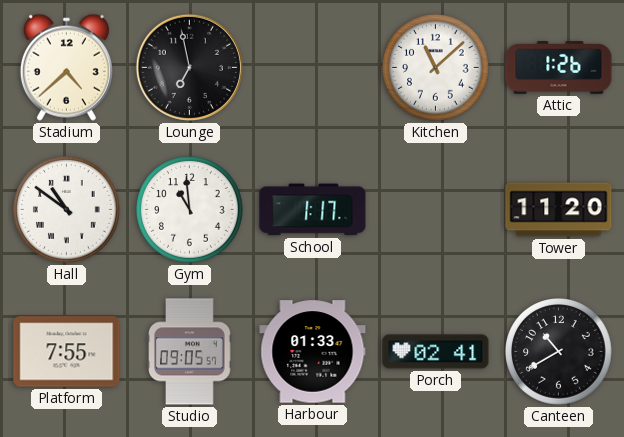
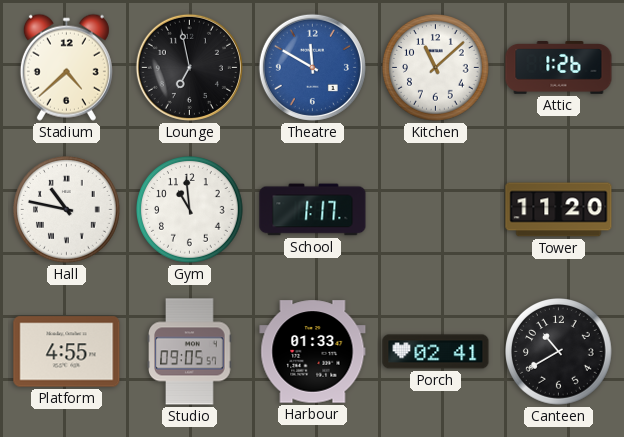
Theatre: none -> 11:50 (312, 67)
Hall: 10:51 -> 10:47 (67, 210)
Platform: 7:55 -> 4:55 (67, 352)
